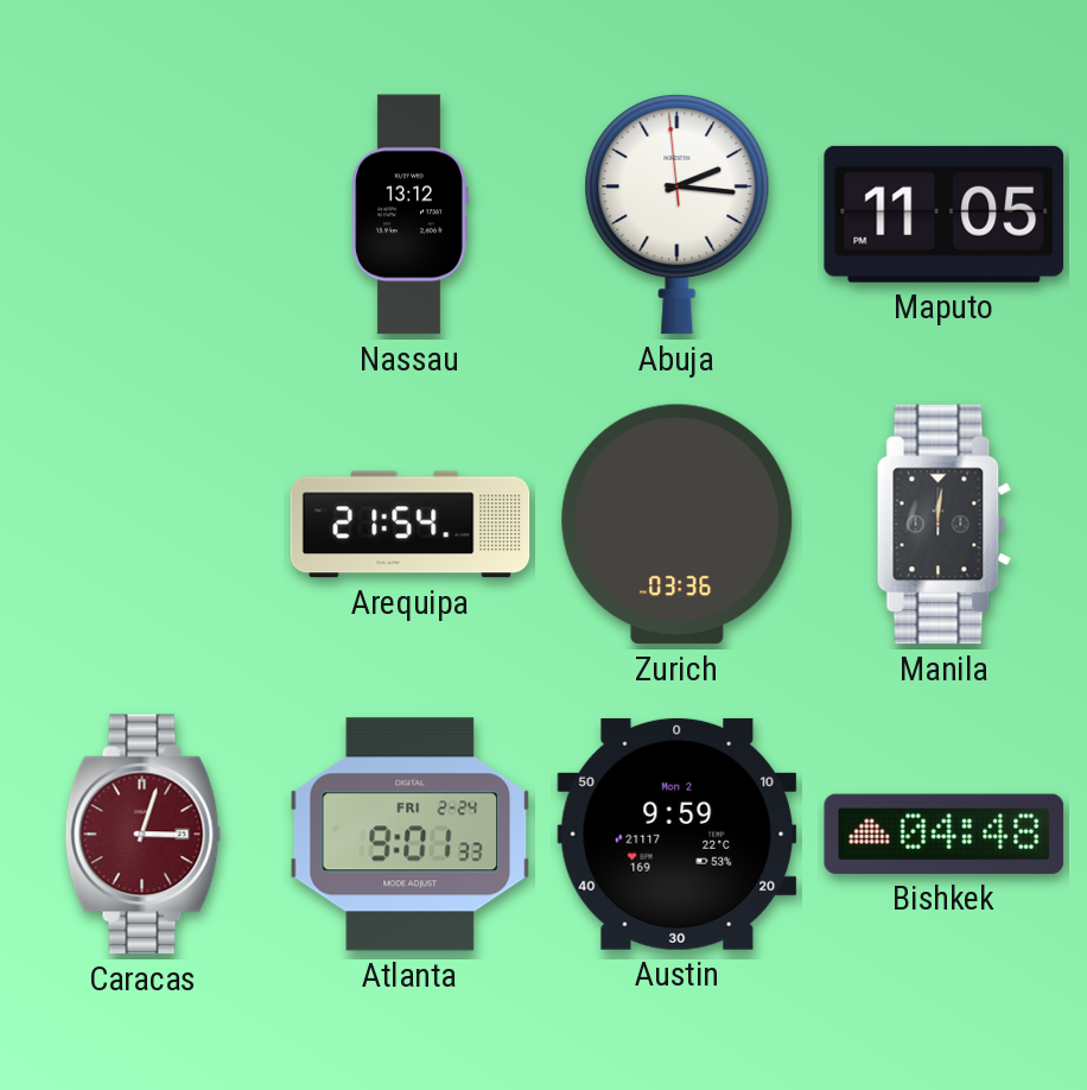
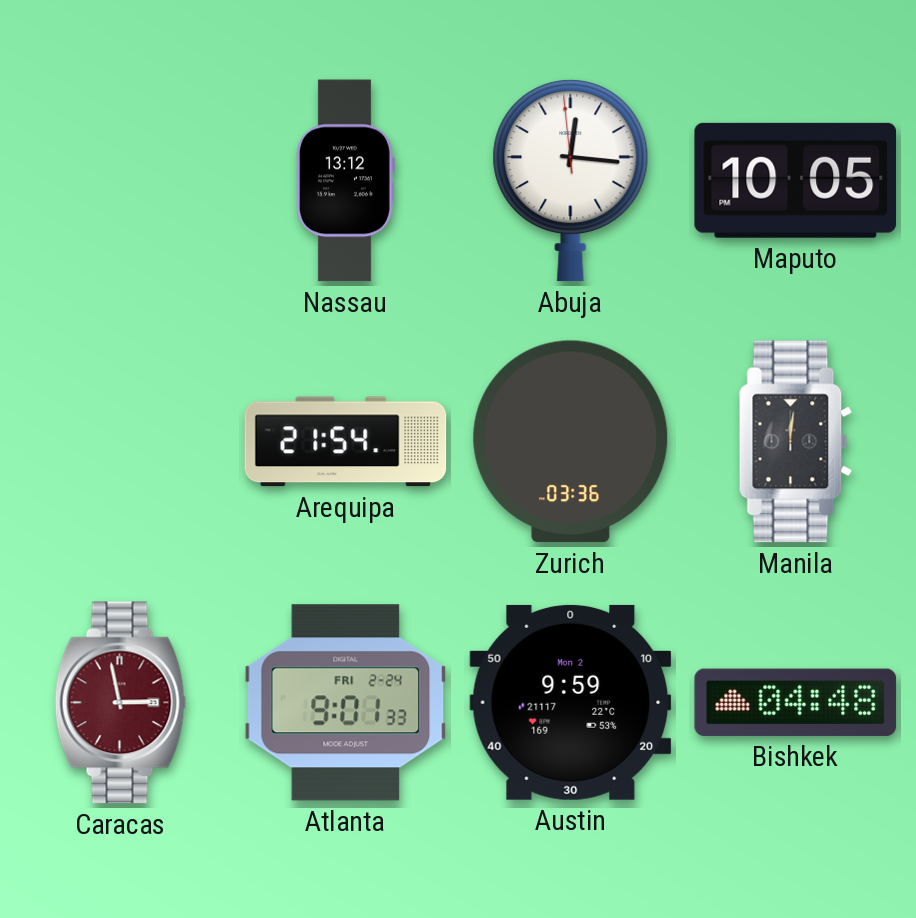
Abuja: 2:15 -> 12:15 (571, 180)
Maputo: 11:05 -> 10:05 (796, 180)
Caracas: 3:03 -> 2:58 (121, 703)
